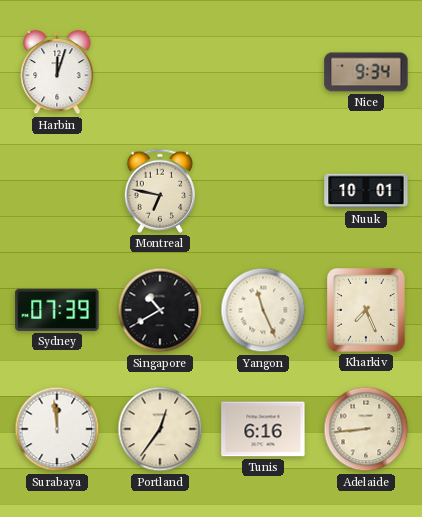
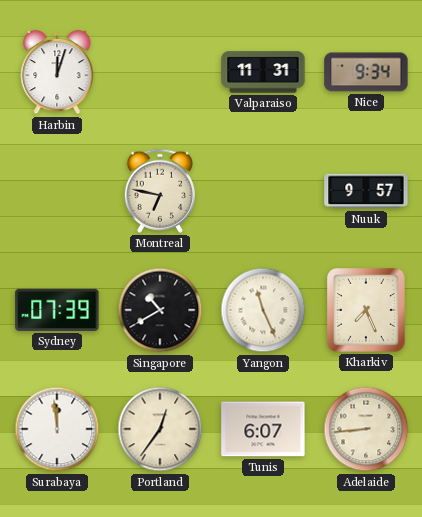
Valparaiso: none -> 11:31 (263, 72)
Nuuk: 10:01 -> 9:57 (366, 191)
Tunis: 6:16 -> 6:07 (263, 429)
